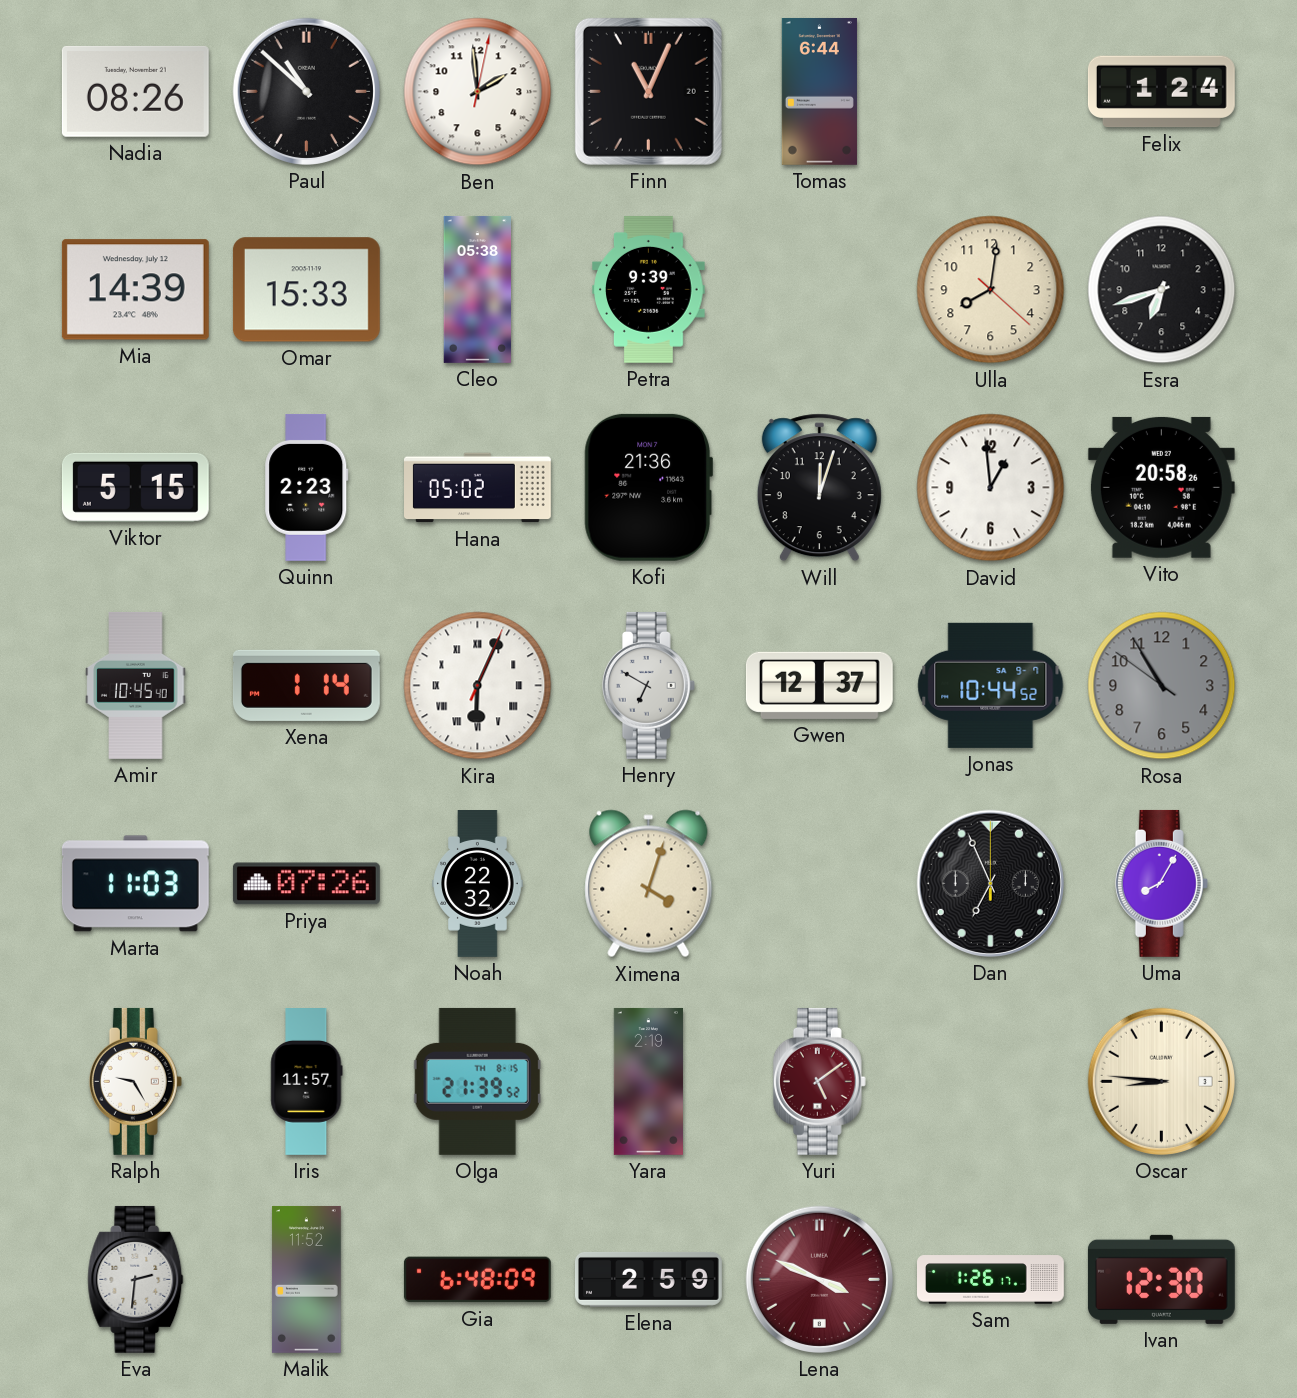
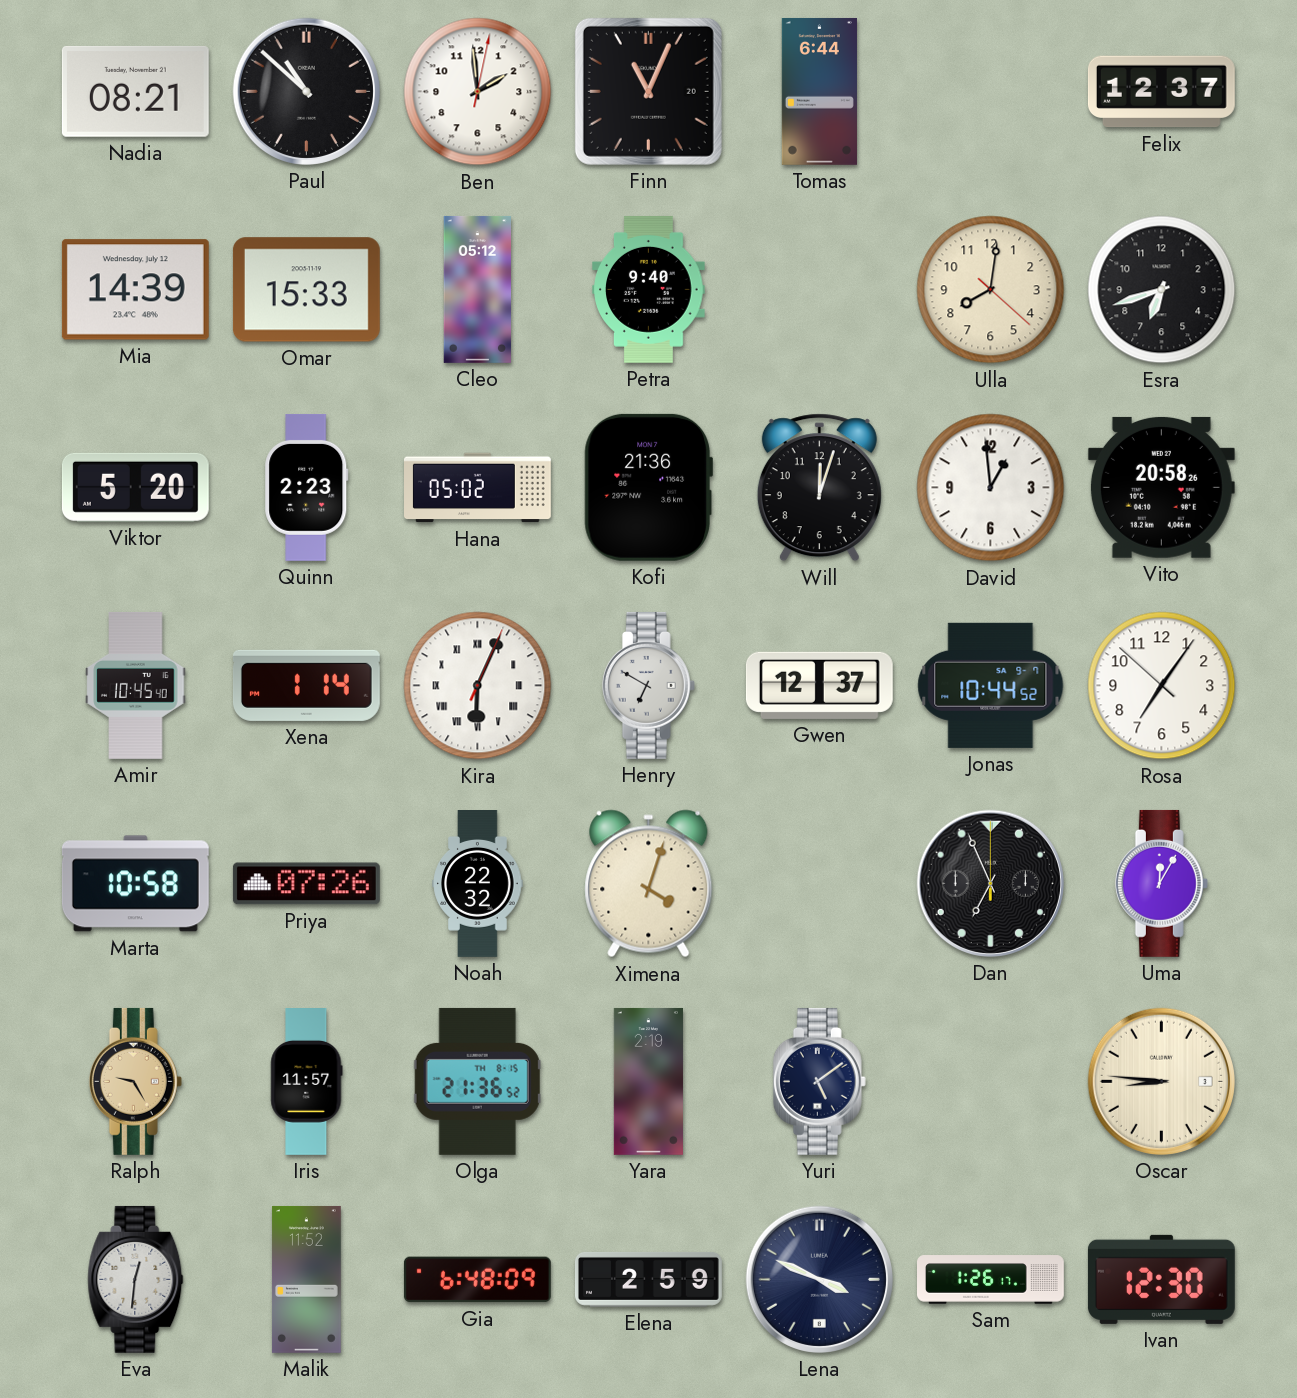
Nadia: 08:26 -> 08:21 (135, 91)
Felix: 1:24 -> 12:37 (1161, 92)
Cleo: 05:38 -> 05:12 (478, 289)
Petra: 9:39 -> 9:40 (649, 289)
Viktor: 5:15 -> 5:20 (135, 487)
Rosa: 10:54 -> 7:05 (1162, 686)
Rosa dial: grey -> white (1162, 686)
Marta: 11:03 -> 10:58 (135, 884)
Uma: 8:05 -> 12:05 (1161, 883)
Ralph dial: white -> champagne (135, 1081)
Olga: 21:39 -> 21:36 (477, 1081)
Yuri dial: burgundy -> navy (819, 1081)
Eva: 2:31 -> 12:31 (136, 1279)
Lena dial: burgundy -> navy (819, 1279)
